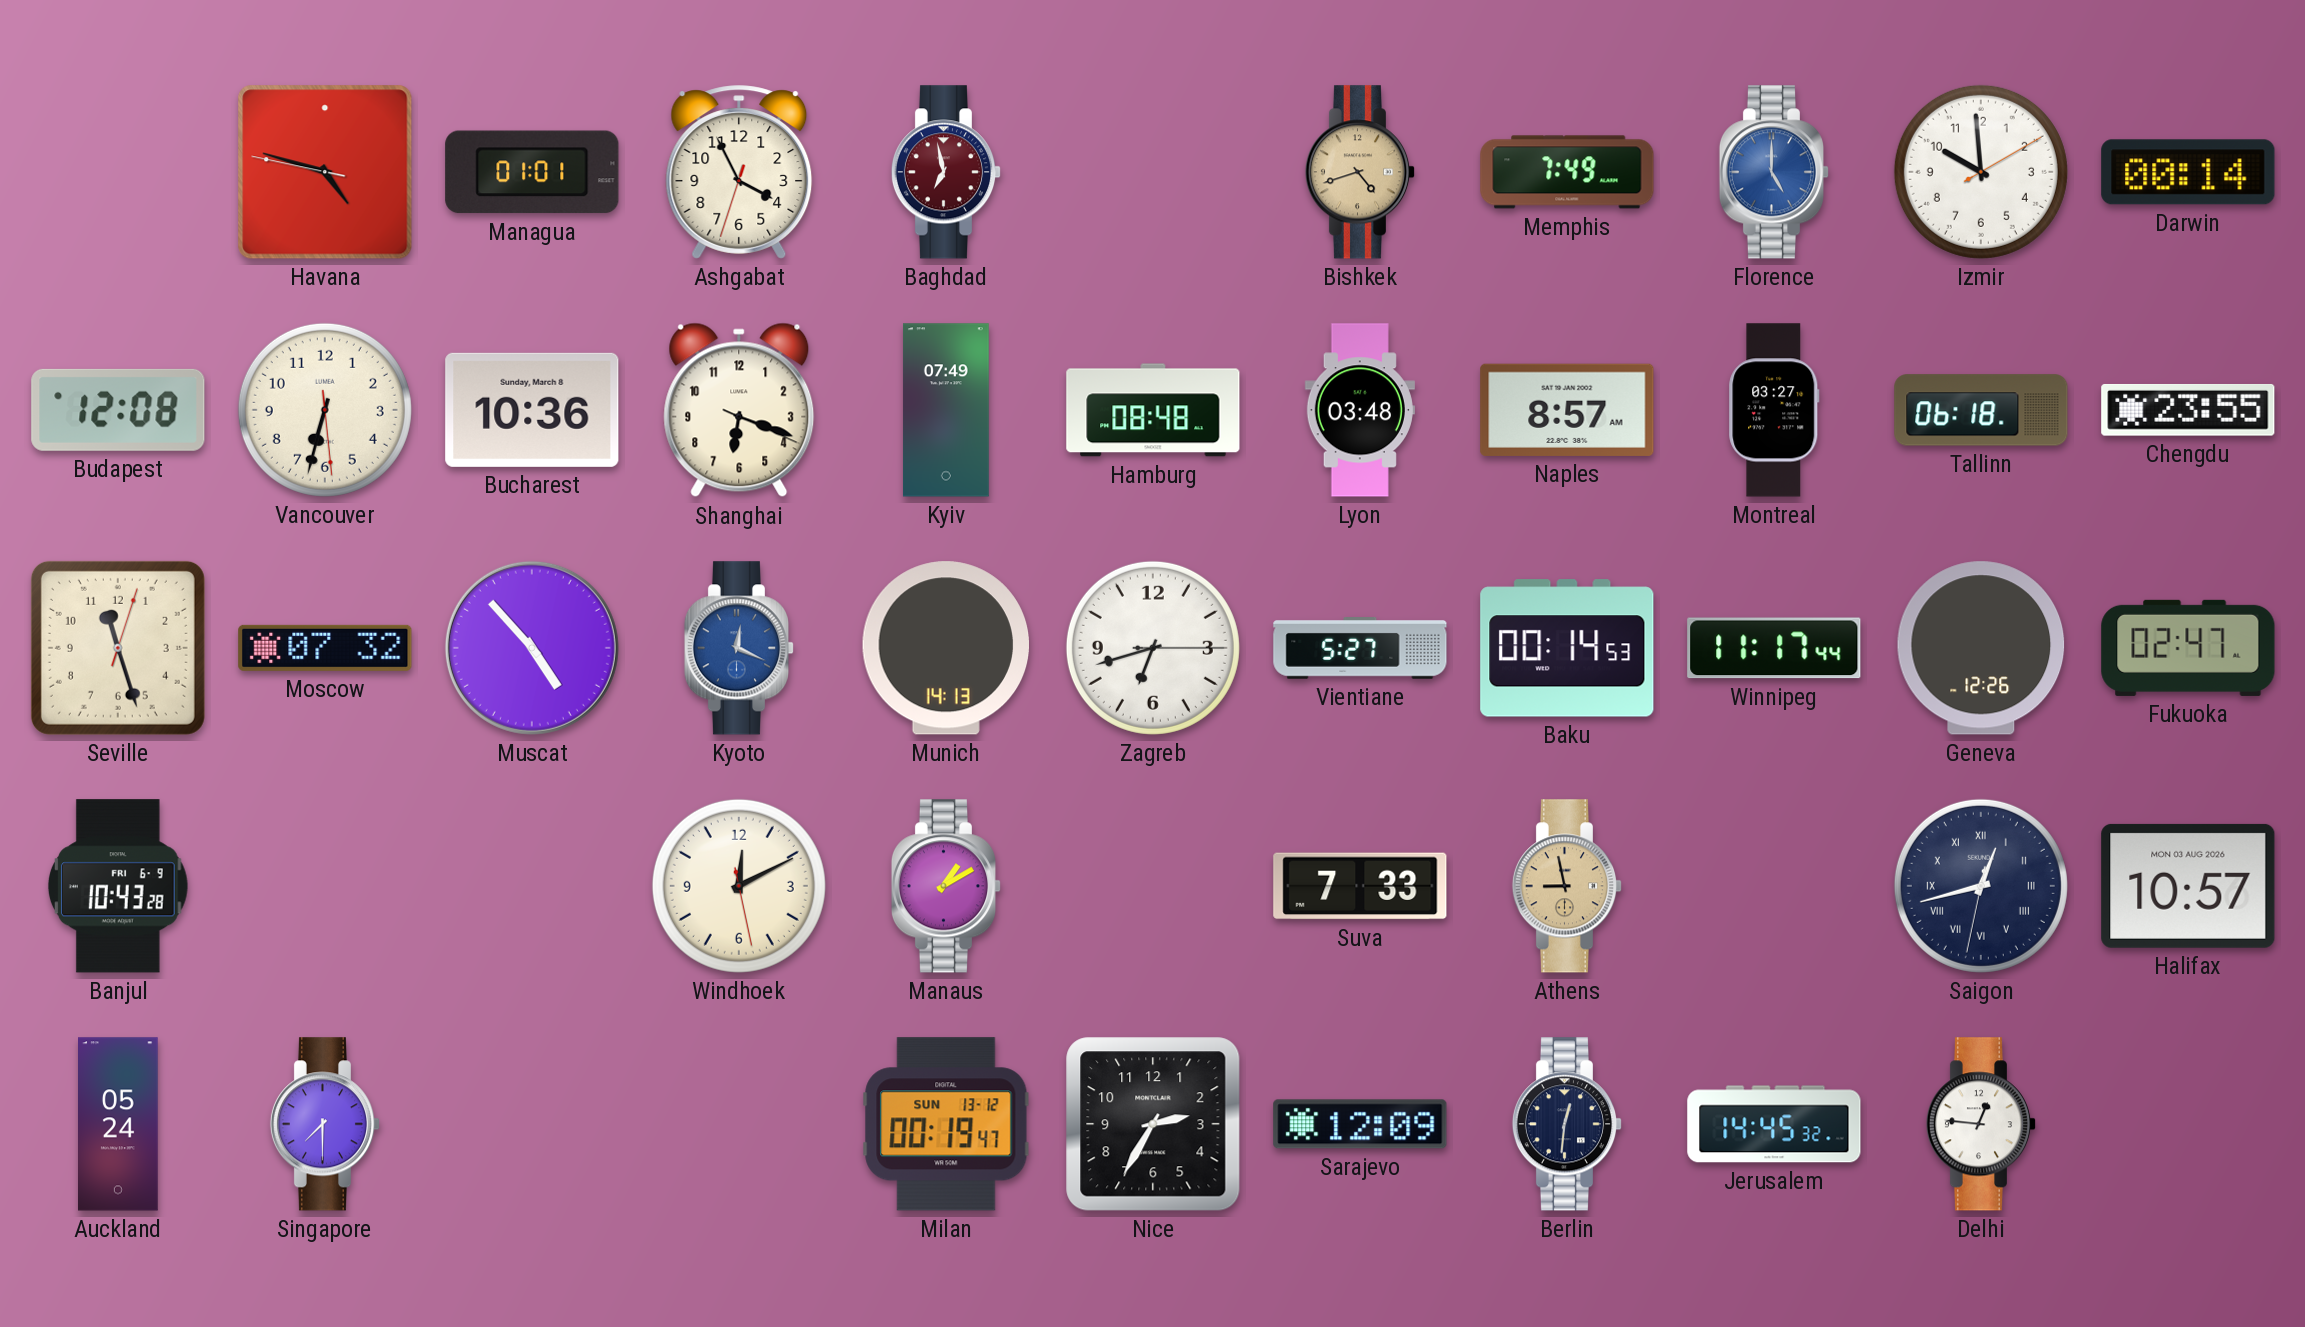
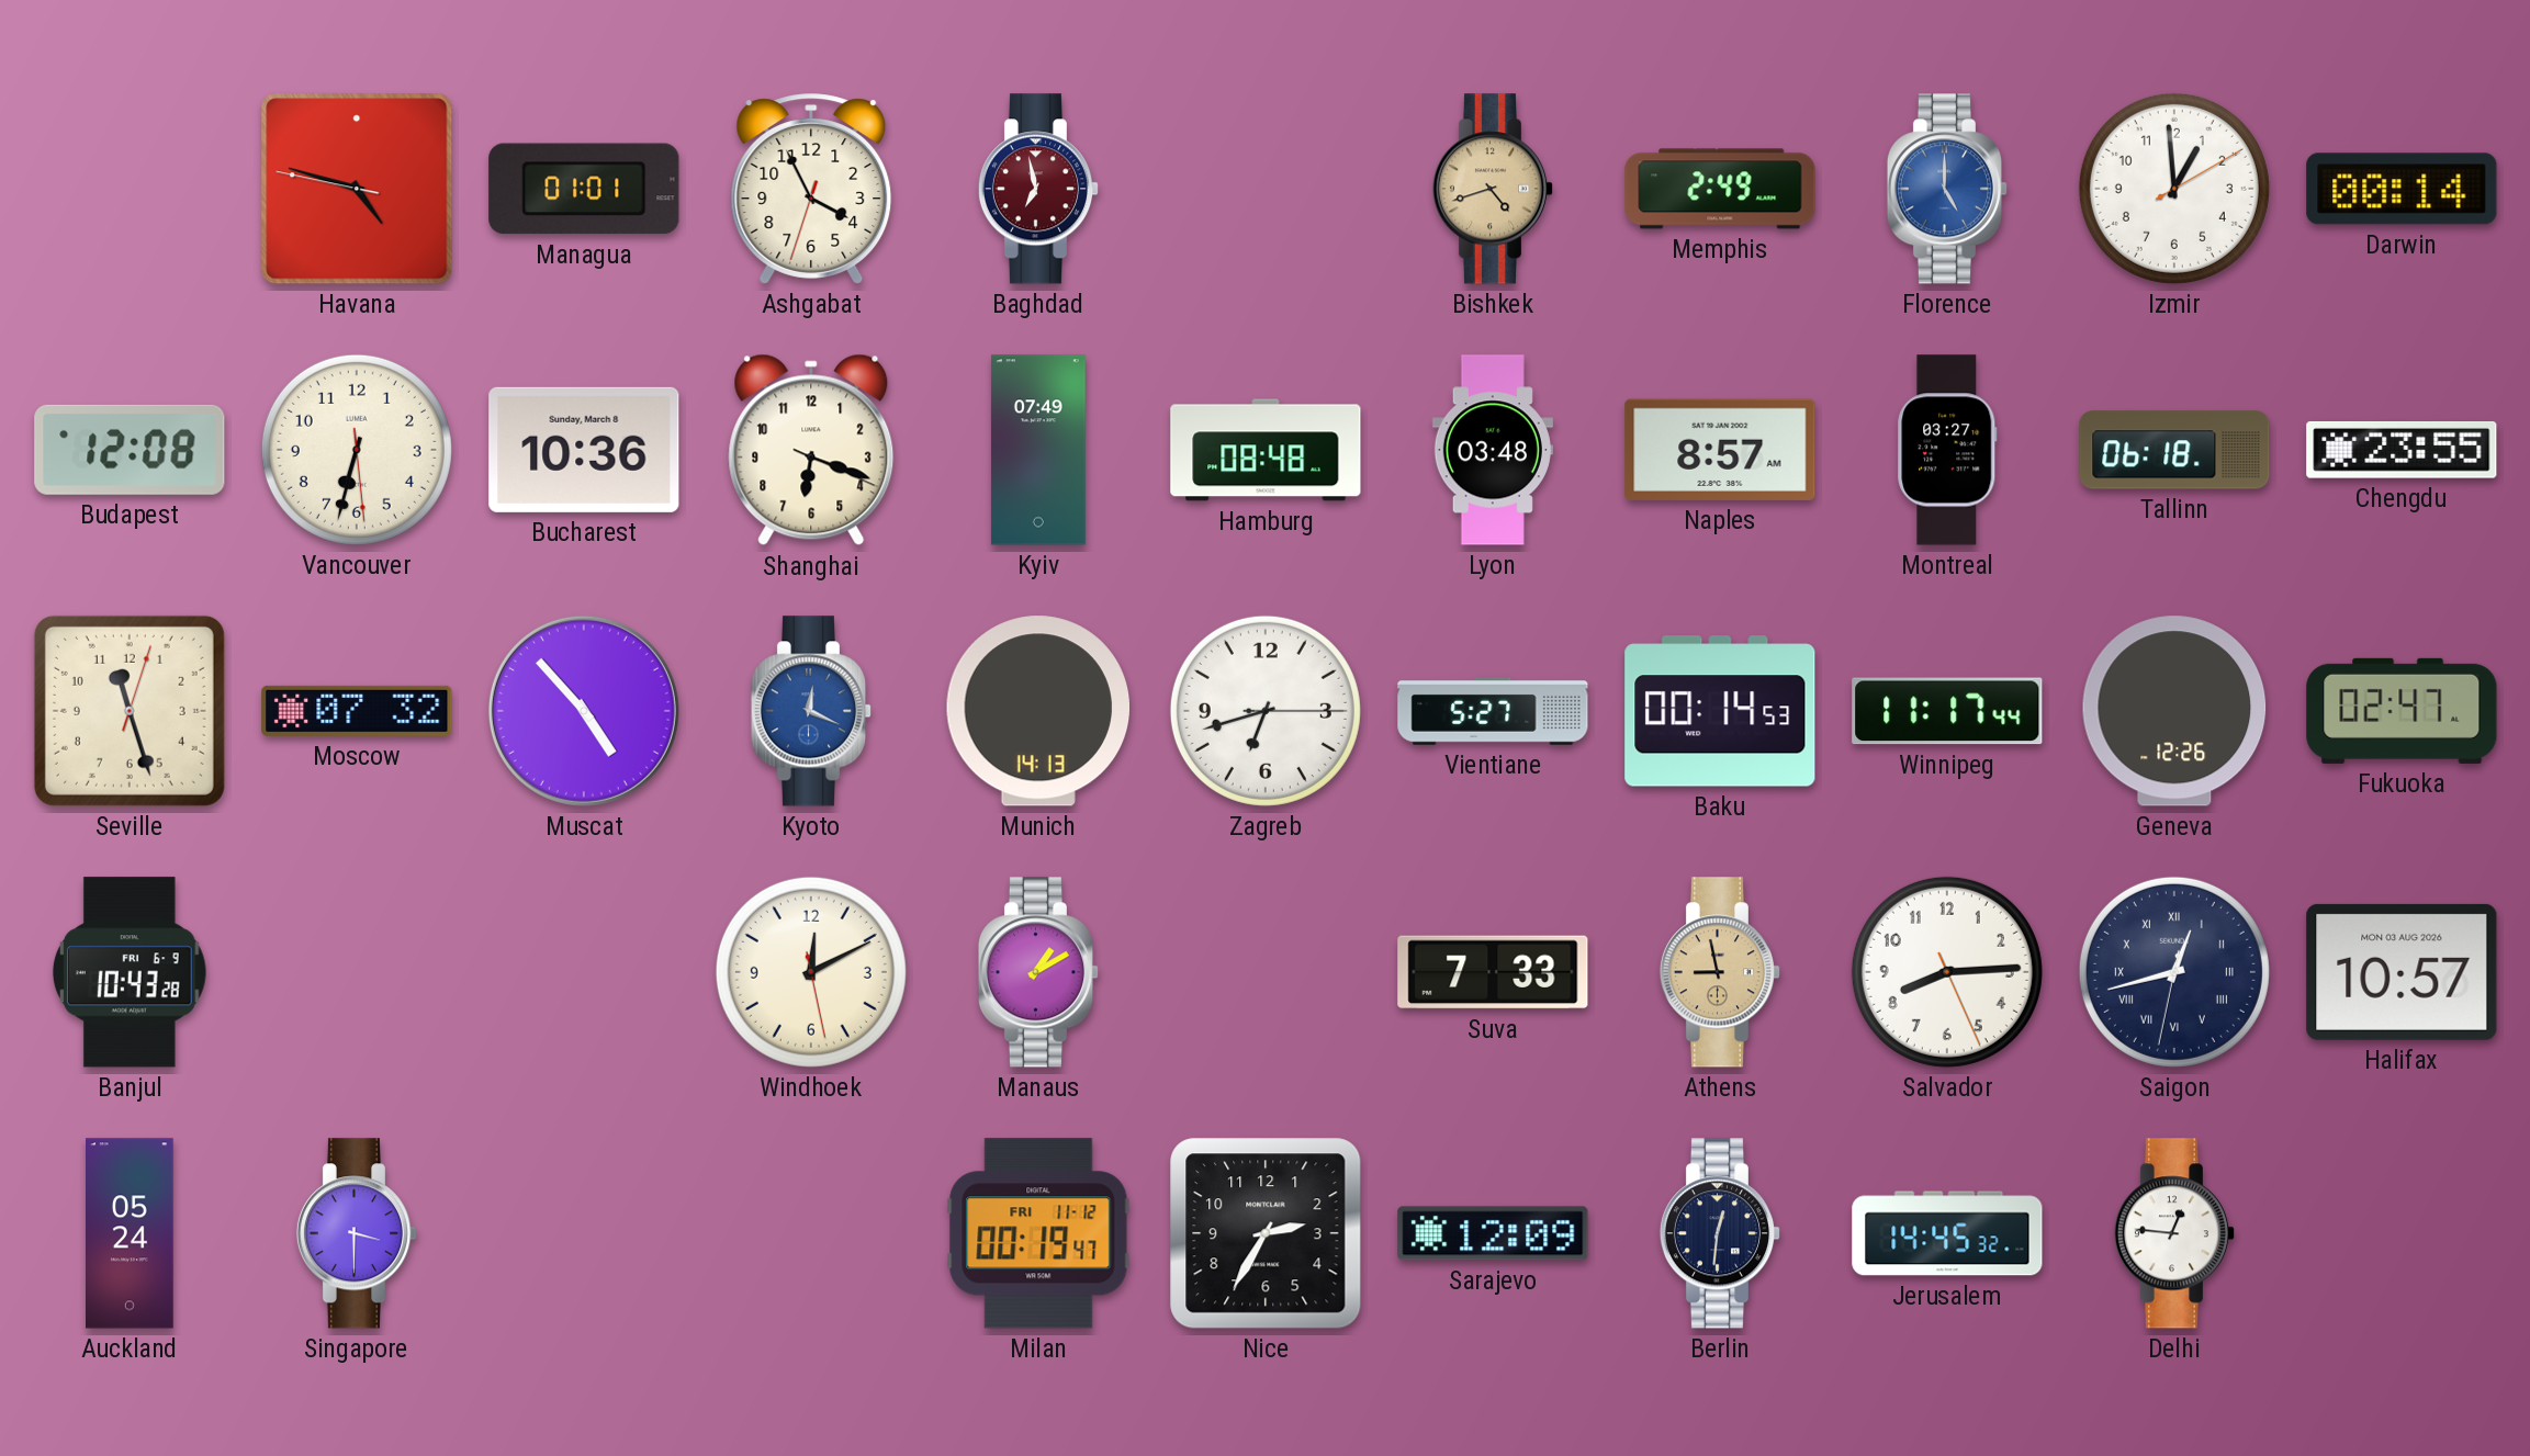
Memphis: 7:49 -> 2:49 (1720, 189)
Izmir: 9:59 -> 12:59 (2174, 189)
Salvador: none -> 8:14 (1947, 972)
Singapore: 7:30 -> 3:30 (357, 1233)
Milan date: SUN 13-12 -> FRI 11-12 (1038, 1233)
